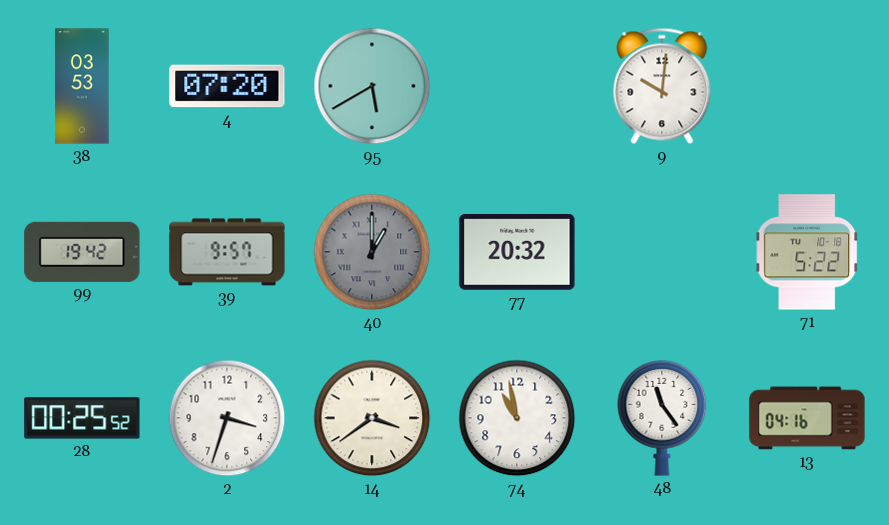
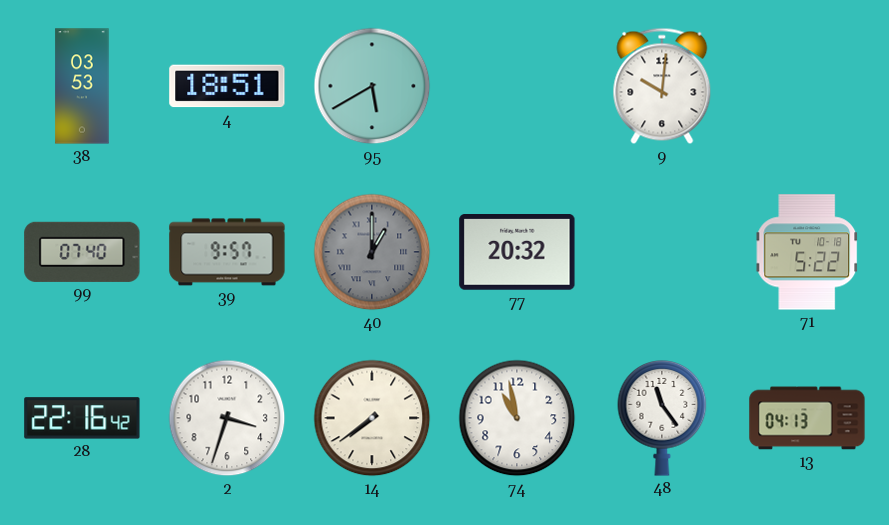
4: 07:20 -> 18:51 (227, 86)
99: 19:42 -> 07:40 (82, 252)
28: 00:25 -> 22:16 (82, 418)
14: 3:39 -> 7:39 (372, 418)
13: 04:16 -> 04:13 (807, 418)
